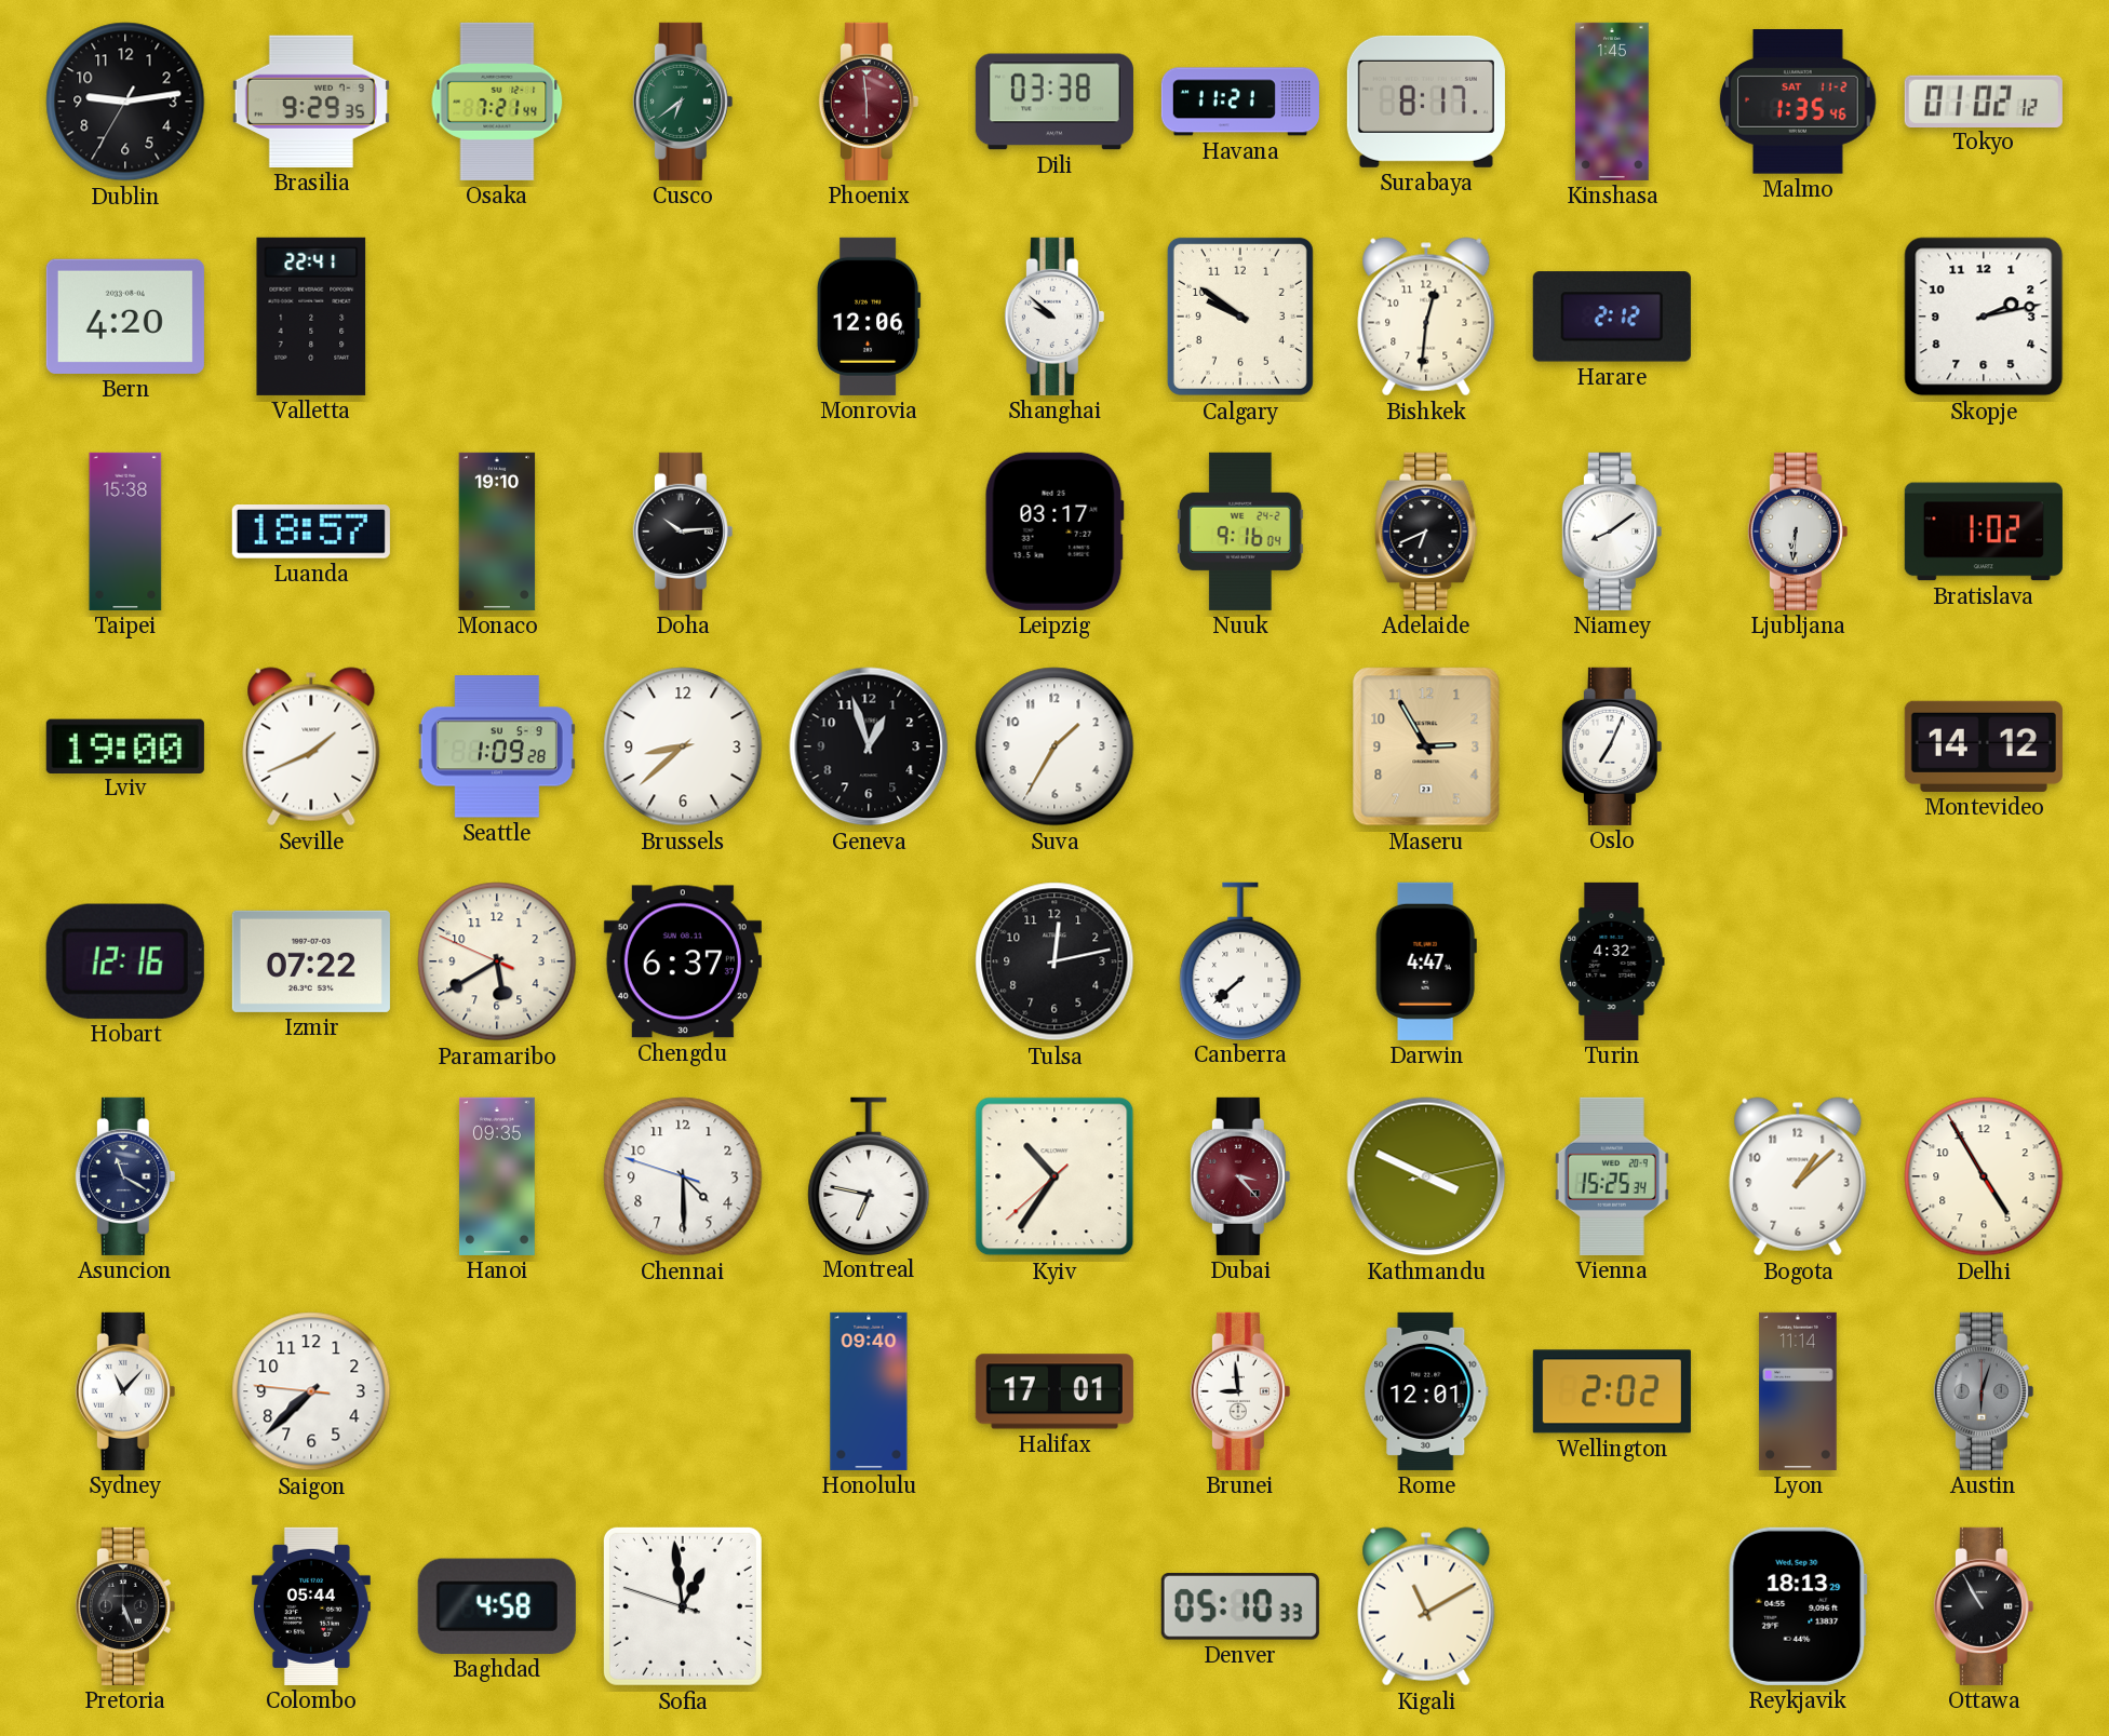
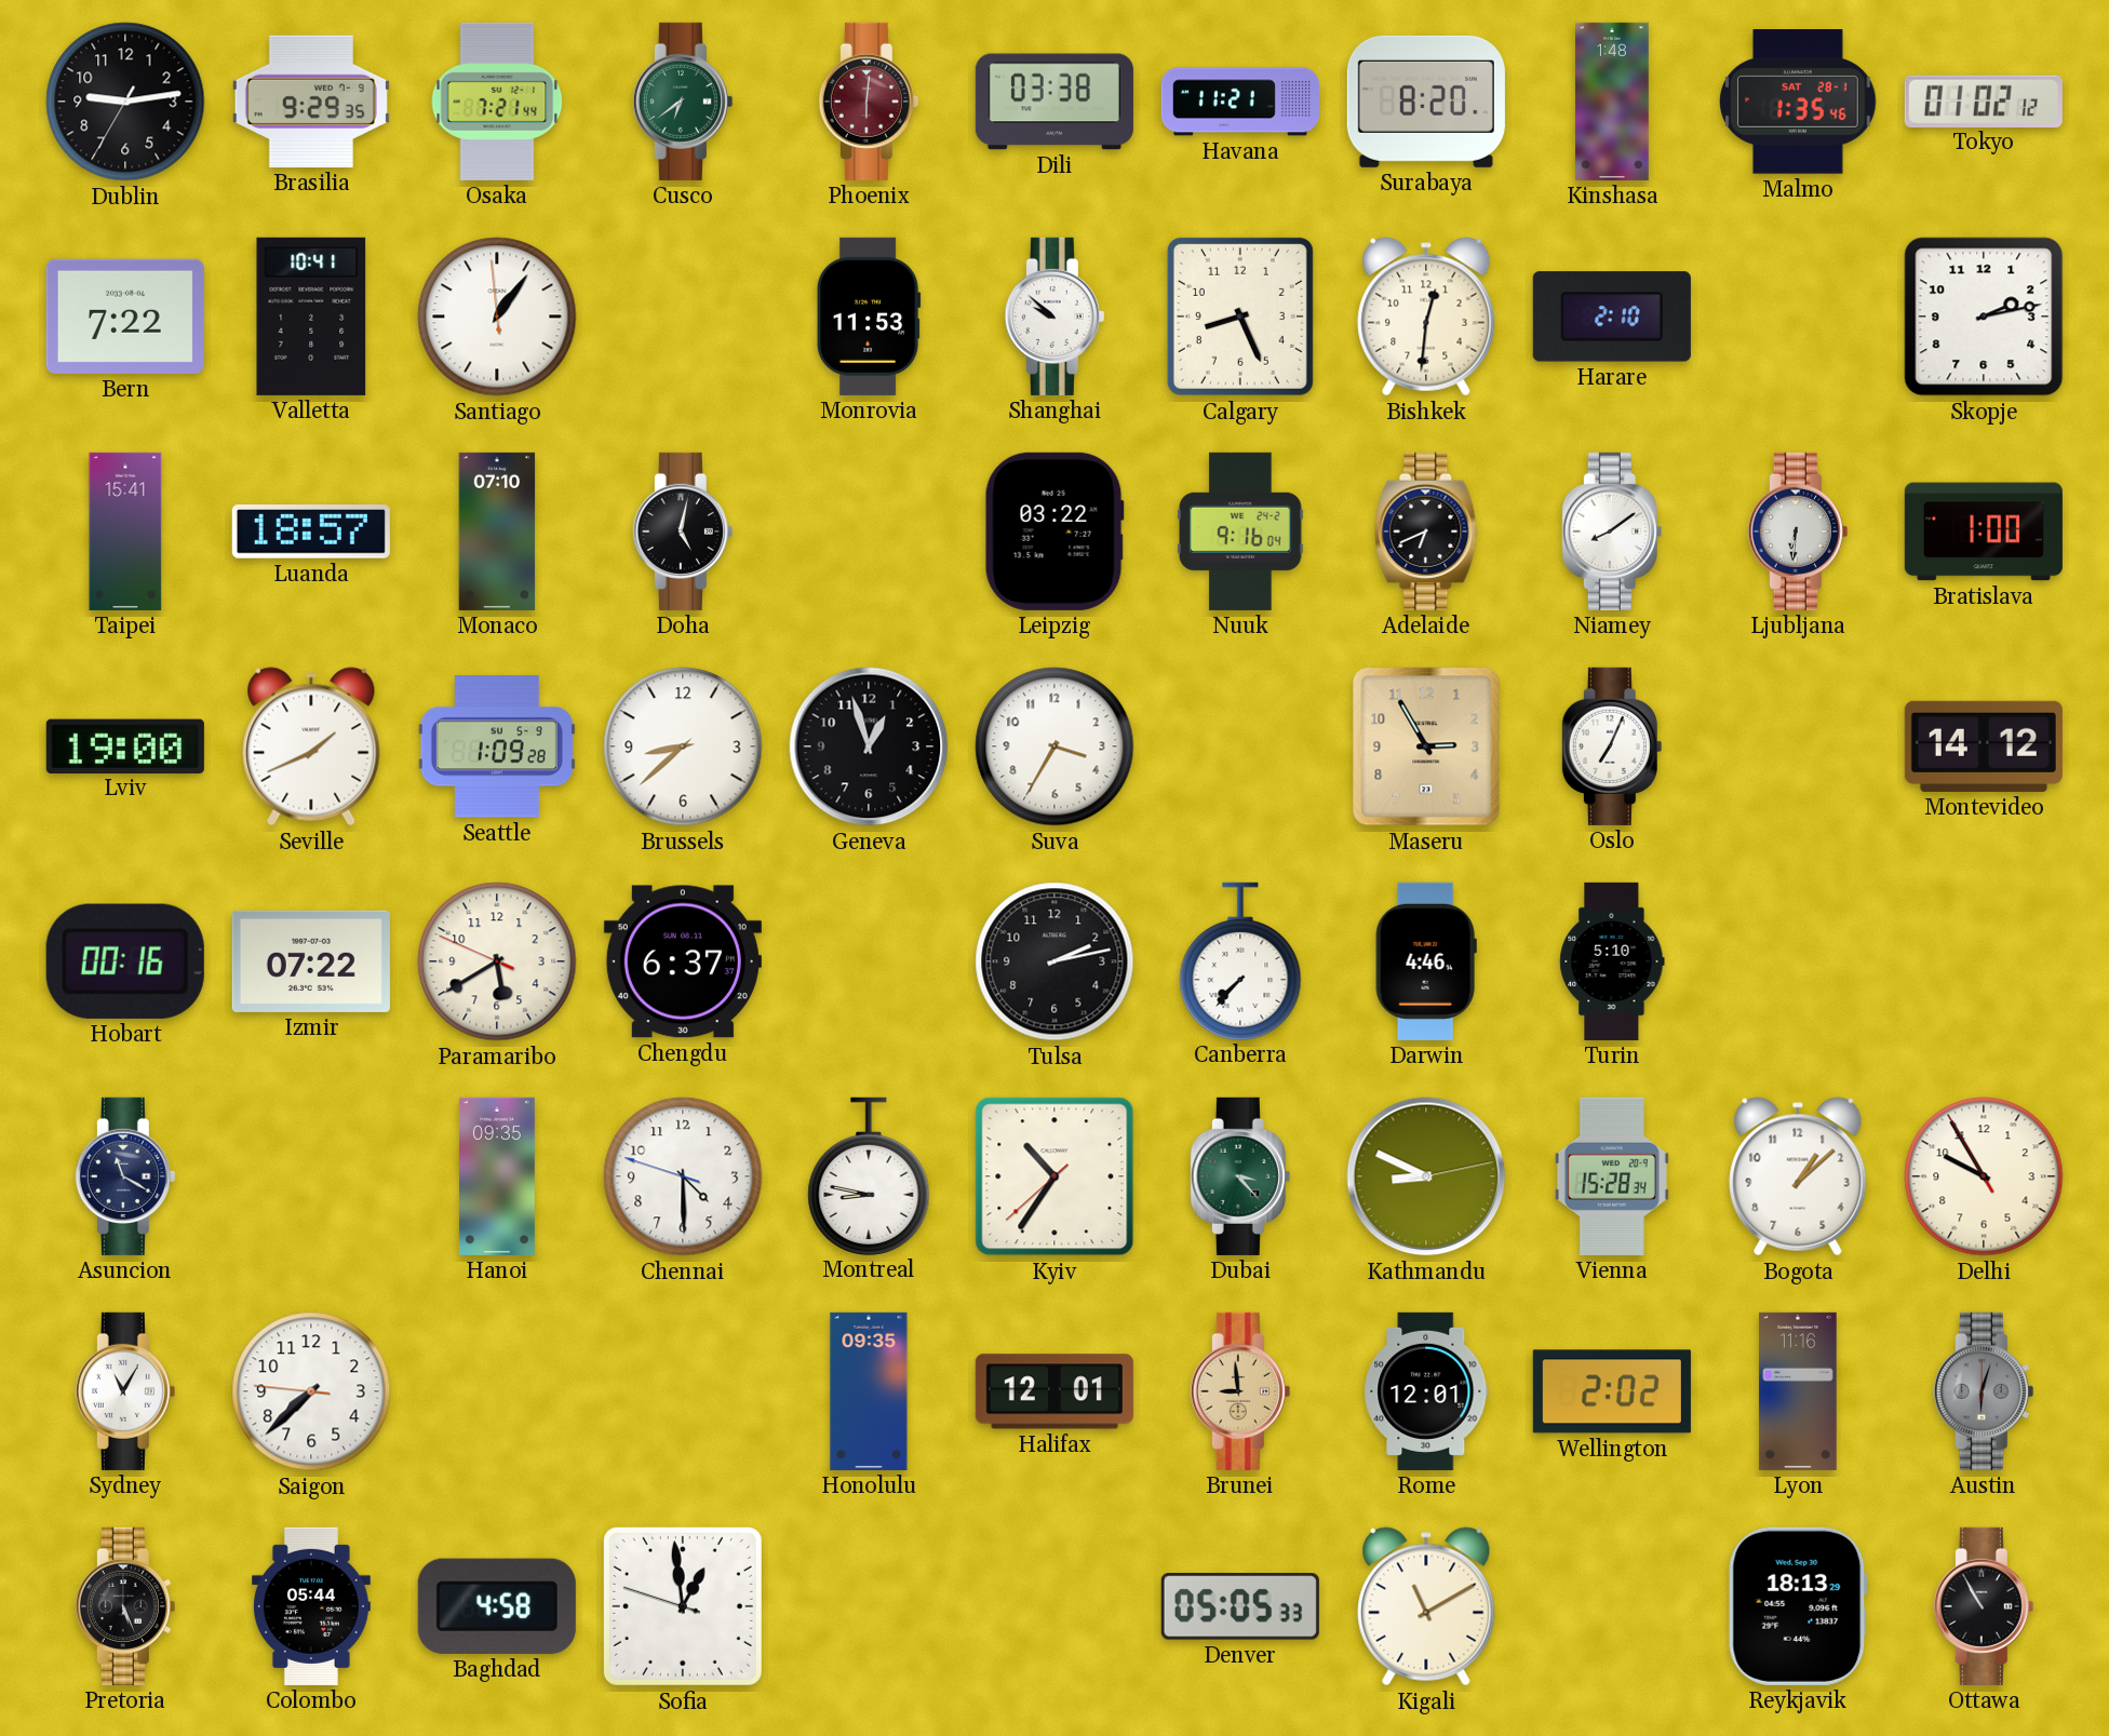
Phoenix: 5:59 -> 6:01 (869, 102)
Surabaya: 8:17 -> 8:20 (1426, 102)
Kinshasa: 1:45 -> 1:48 (1613, 102)
Malmo date: SAT 11-2 -> SAT 28-1 (1798, 103)
Bern: 4:20 -> 7:22 (125, 317)
Valletta: 22:41 -> 10:41 (311, 317)
Santiago: none -> 1:05 (497, 317)
Monrovia: 12:06 -> 11:53 (869, 317)
Calgary: 9:51 -> 8:26 (1240, 317)
Harare: 2:12 -> 2:10 (1612, 317)
Taipei: 15:38 -> 15:41 (125, 531)
Monaco: 19:10 -> 07:10 (497, 531)
Doha: 10:14 -> 5:02 (683, 531)
Leipzig: 03:17 -> 03:22 (1054, 531)
Bratislava: 1:02 -> 1:00 (1984, 531)
Suva: 1:35 -> 3:35 (1054, 746)
Hobart: 12:16 -> 00:16 (125, 961)
Tulsa: 12:13 -> 2:13 (1054, 961)
Canberra: 7:38 -> 7:37 (1240, 960)
Darwin: 4:47 -> 4:46 (1426, 961)
Turin: 4:32 -> 5:10 (1612, 961)
Montreal: 6:47 -> 8:47 (869, 1175)
Dubai dial: burgundy -> green (1240, 1176)
Kathmandu: 3:49 -> 8:49 (1426, 1176)
Vienna: 15:25 -> 15:28 (1612, 1176)
Delhi: 4:54 -> 9:54 (1984, 1176)
Sydney: 11:07 -> 11:05 (125, 1391)
Honolulu: 09:40 -> 09:35 (869, 1391)
Halifax: 17:01 -> 12:01 (1054, 1391)
Brunei dial: white -> champagne (1240, 1391)
Lyon: 11:14 -> 11:16 (1798, 1391)
Denver: 05:10 -> 05:05 (1240, 1607)
